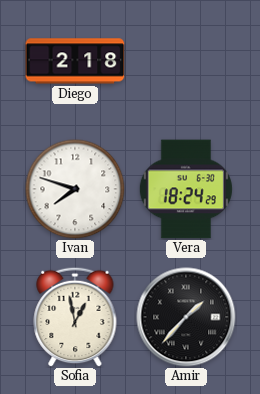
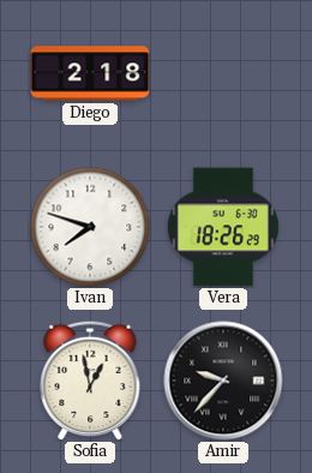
Vera: 18:24 -> 18:26 (223, 227)
Amir: 1:37 -> 9:37 (223, 381)
